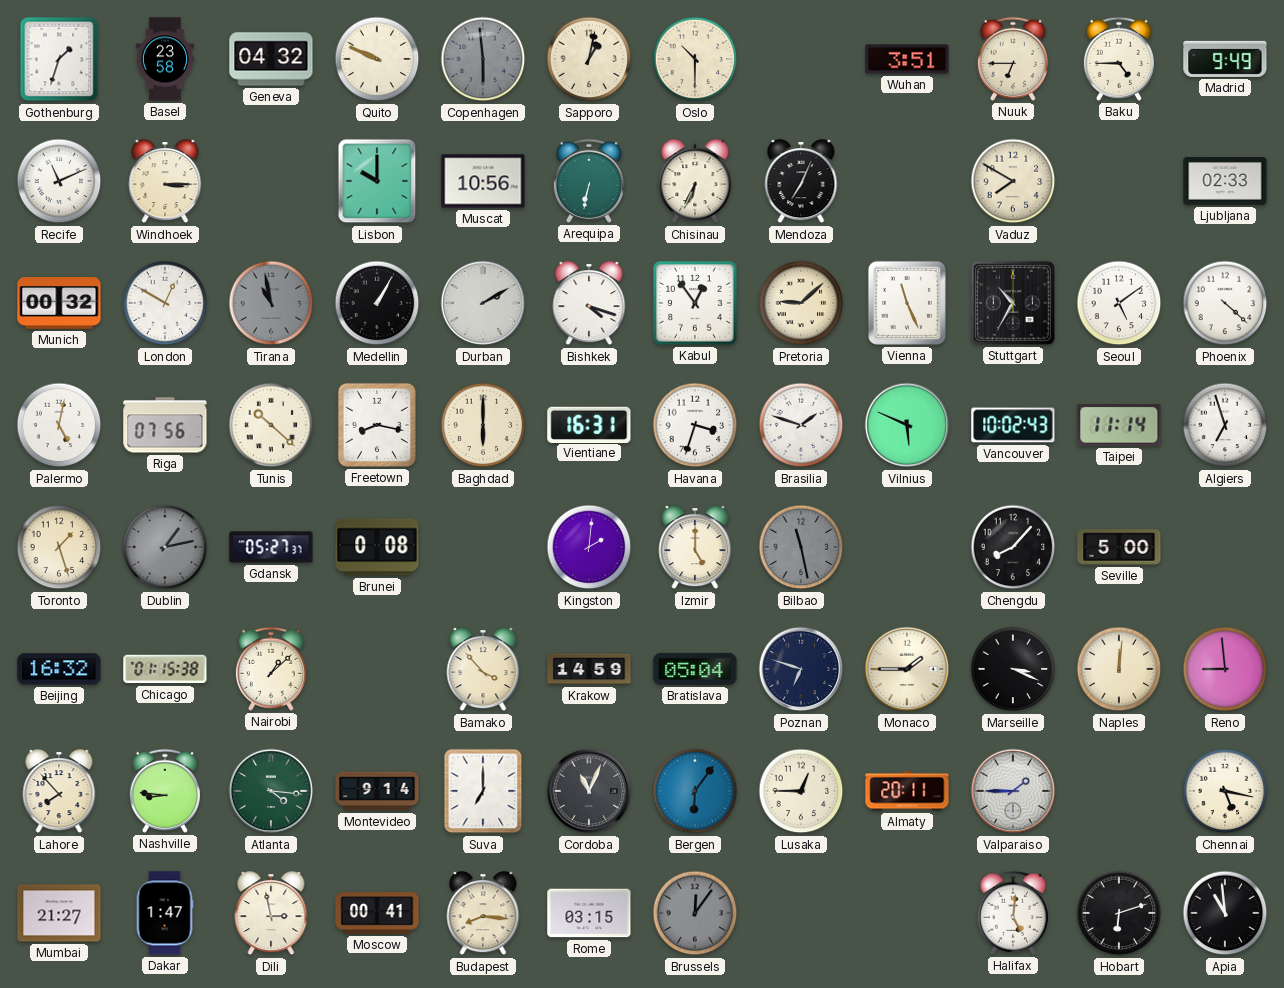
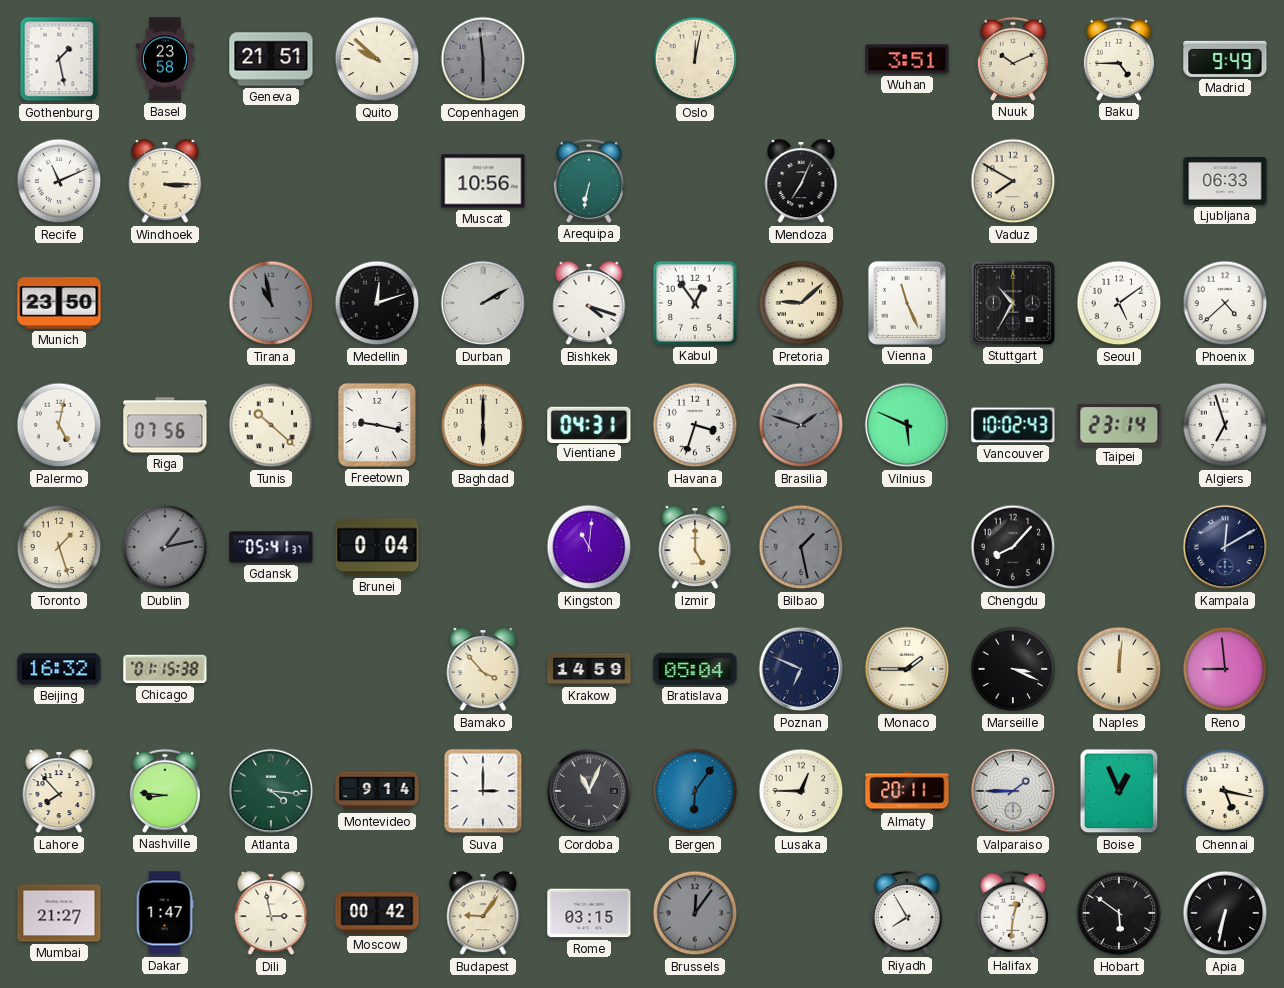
Gothenburg: 1:33 -> 1:28 (59, 59)
Geneva: 04:32 -> 21:51 (271, 59)
Quito: 9:49 -> 9:52 (377, 59)
Sapporo: 1:02 -> none (589, 59)
Oslo: 10:30 -> 12:02 (695, 59)
Nuuk: 6:45 -> 10:11 (1013, 59)
Lisbon: 10:00 -> none (377, 181)
Chisinau: 6:34 -> none (695, 182)
Ljubljana: 02:33 -> 06:33 (1225, 181)
Munich: 00:32 -> 23:50 (59, 304)
London: 12:50 -> none (165, 303)
Medellin: 1:05 -> 12:12 (377, 303)
Phoenix: 4:22 -> 4:38 (1225, 303)
Freetown: 8:17 -> 9:17 (377, 425)
Vientiane: 16:31 -> 04:31 (589, 424)
Brasilia dial: white -> grey (801, 425)
Taipei: 11:14 -> 23:14 (1119, 425)
Gdansk: 05:27 -> 05:41 (271, 547)
Brunei: 0:08 -> 0:04 (377, 547)
Kingston: 2:01 -> 11:01 (589, 547)
Bilbao: 11:28 -> 1:28 (801, 547)
Seville: 5:00 -> none (1119, 547)
Kampala: none -> 12:10 (1225, 547)
Nairobi: 1:08 -> none (271, 669)
Poznan: 6:48 -> 6:49 (801, 669)
Suva: 7:00 -> 3:00 (483, 791)
Boise: none -> 12:56 (1119, 791)
Moscow: 00:41 -> 00:42 (377, 913)
Budapest: 8:16 -> 9:06 (483, 914)
Riyadh: none -> 7:55 (907, 913)
Halifax: 5:01 -> 12:31 (1013, 913)
Hobart: 6:12 -> 5:51 (1119, 913)
Apia: 10:59 -> 6:32 (1225, 913)
